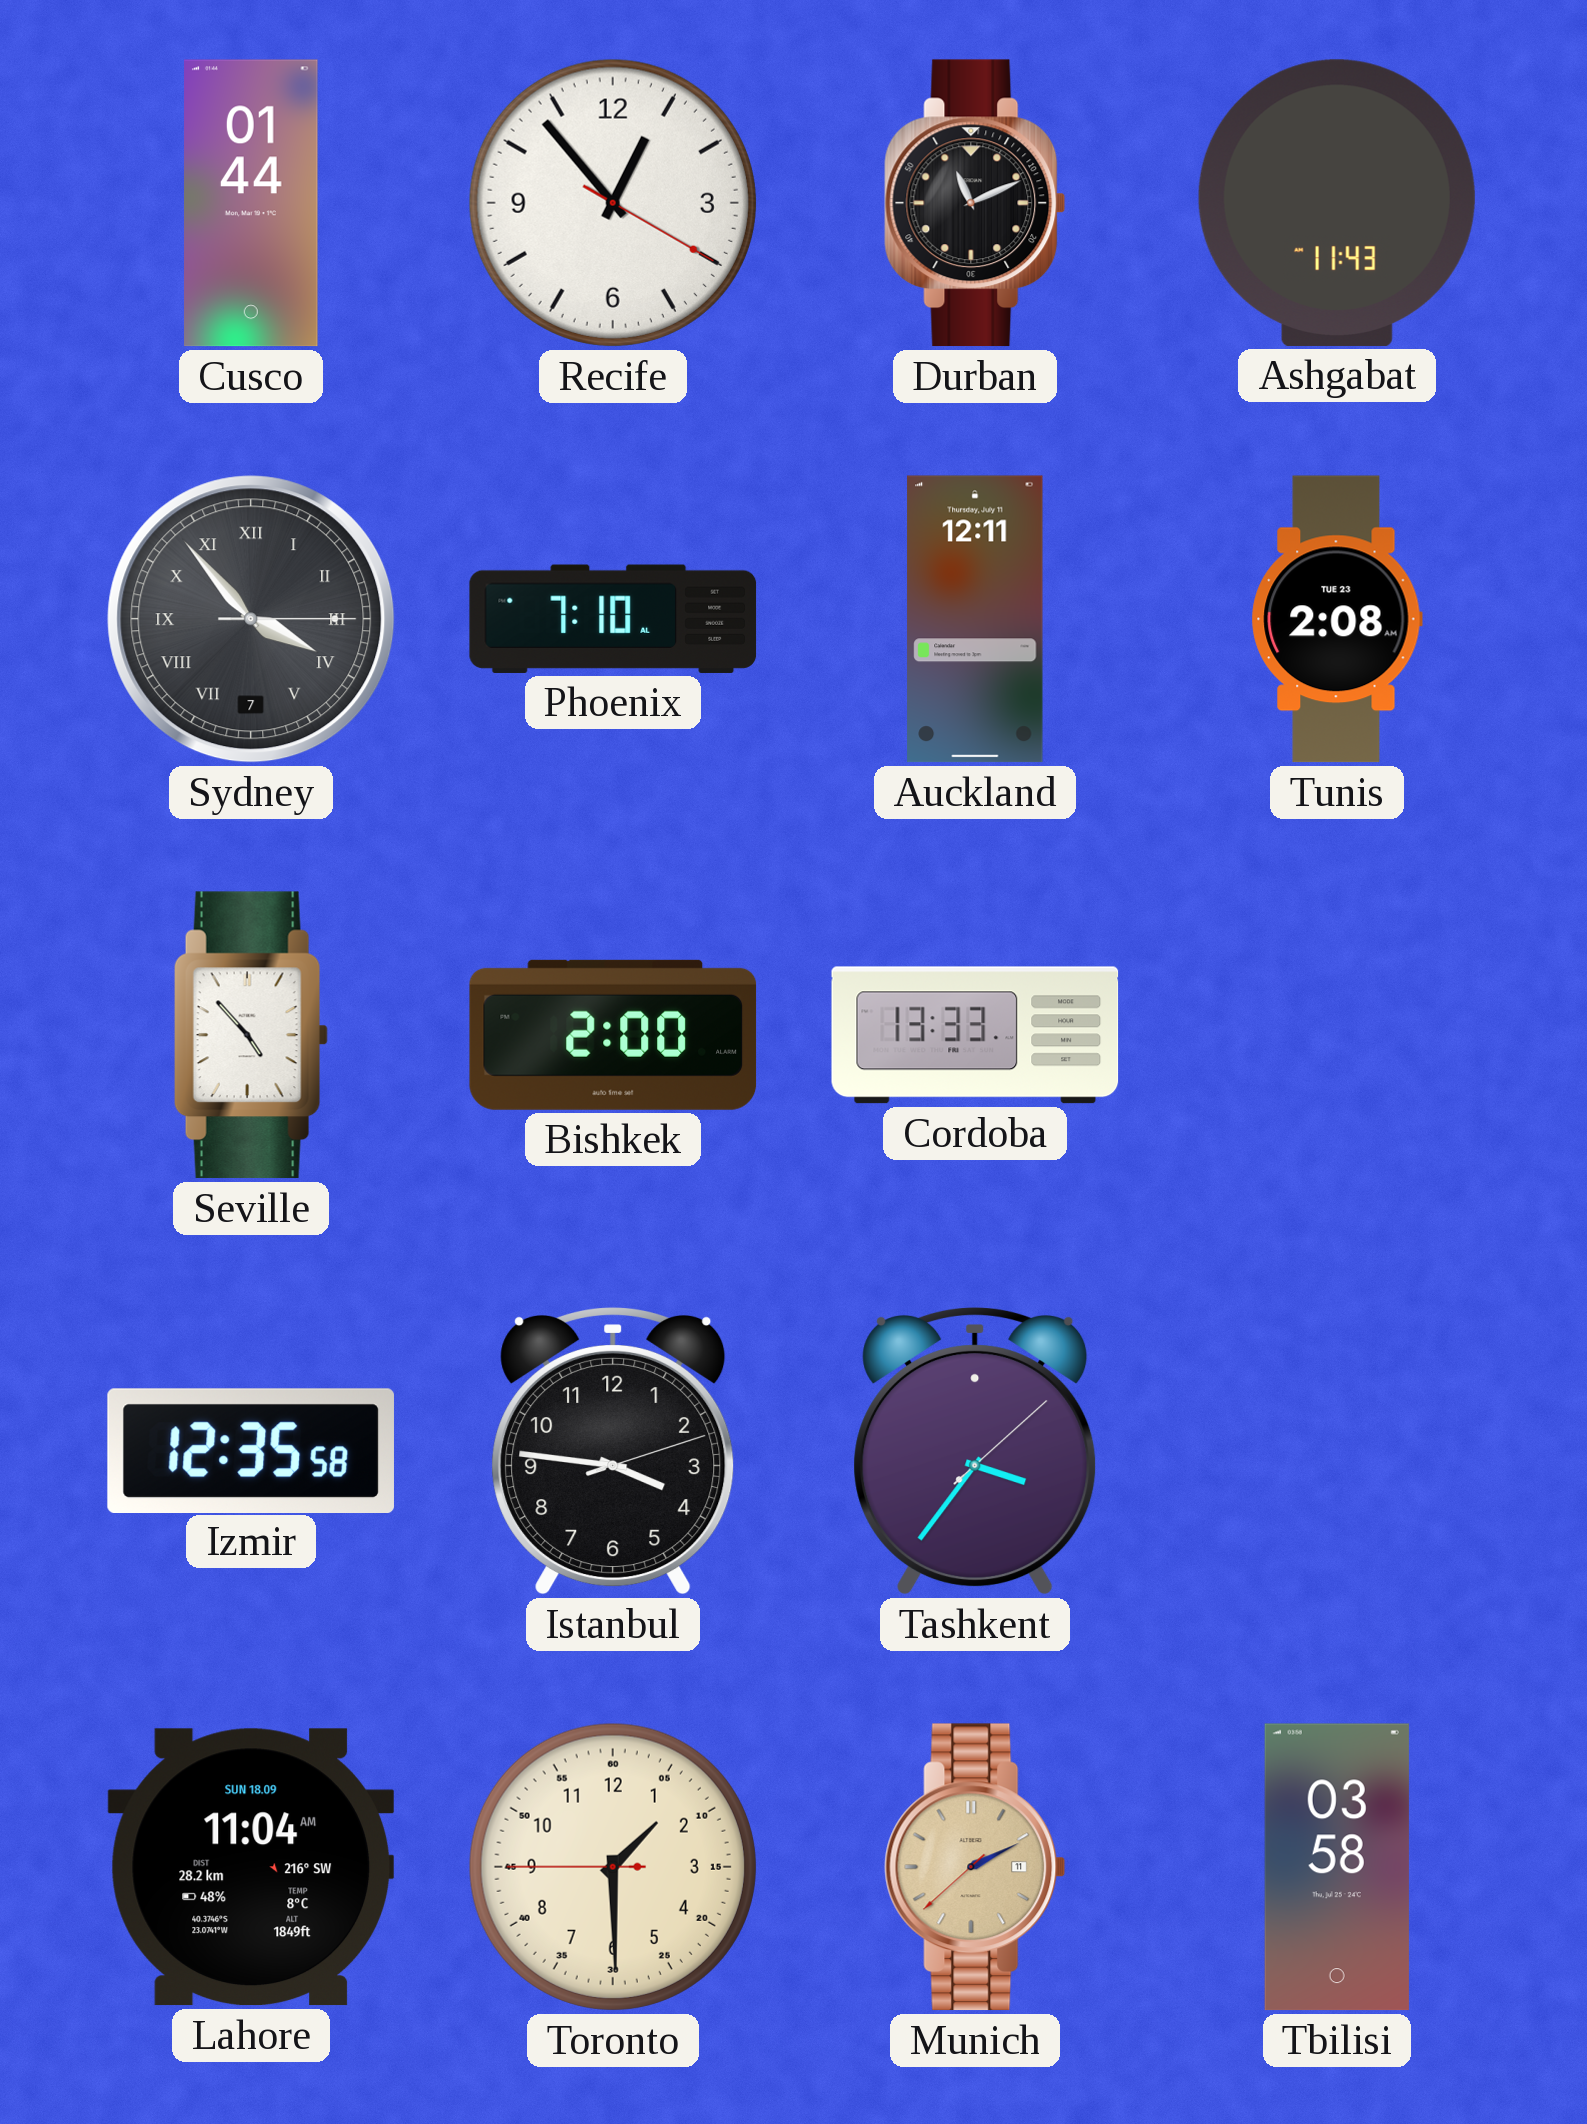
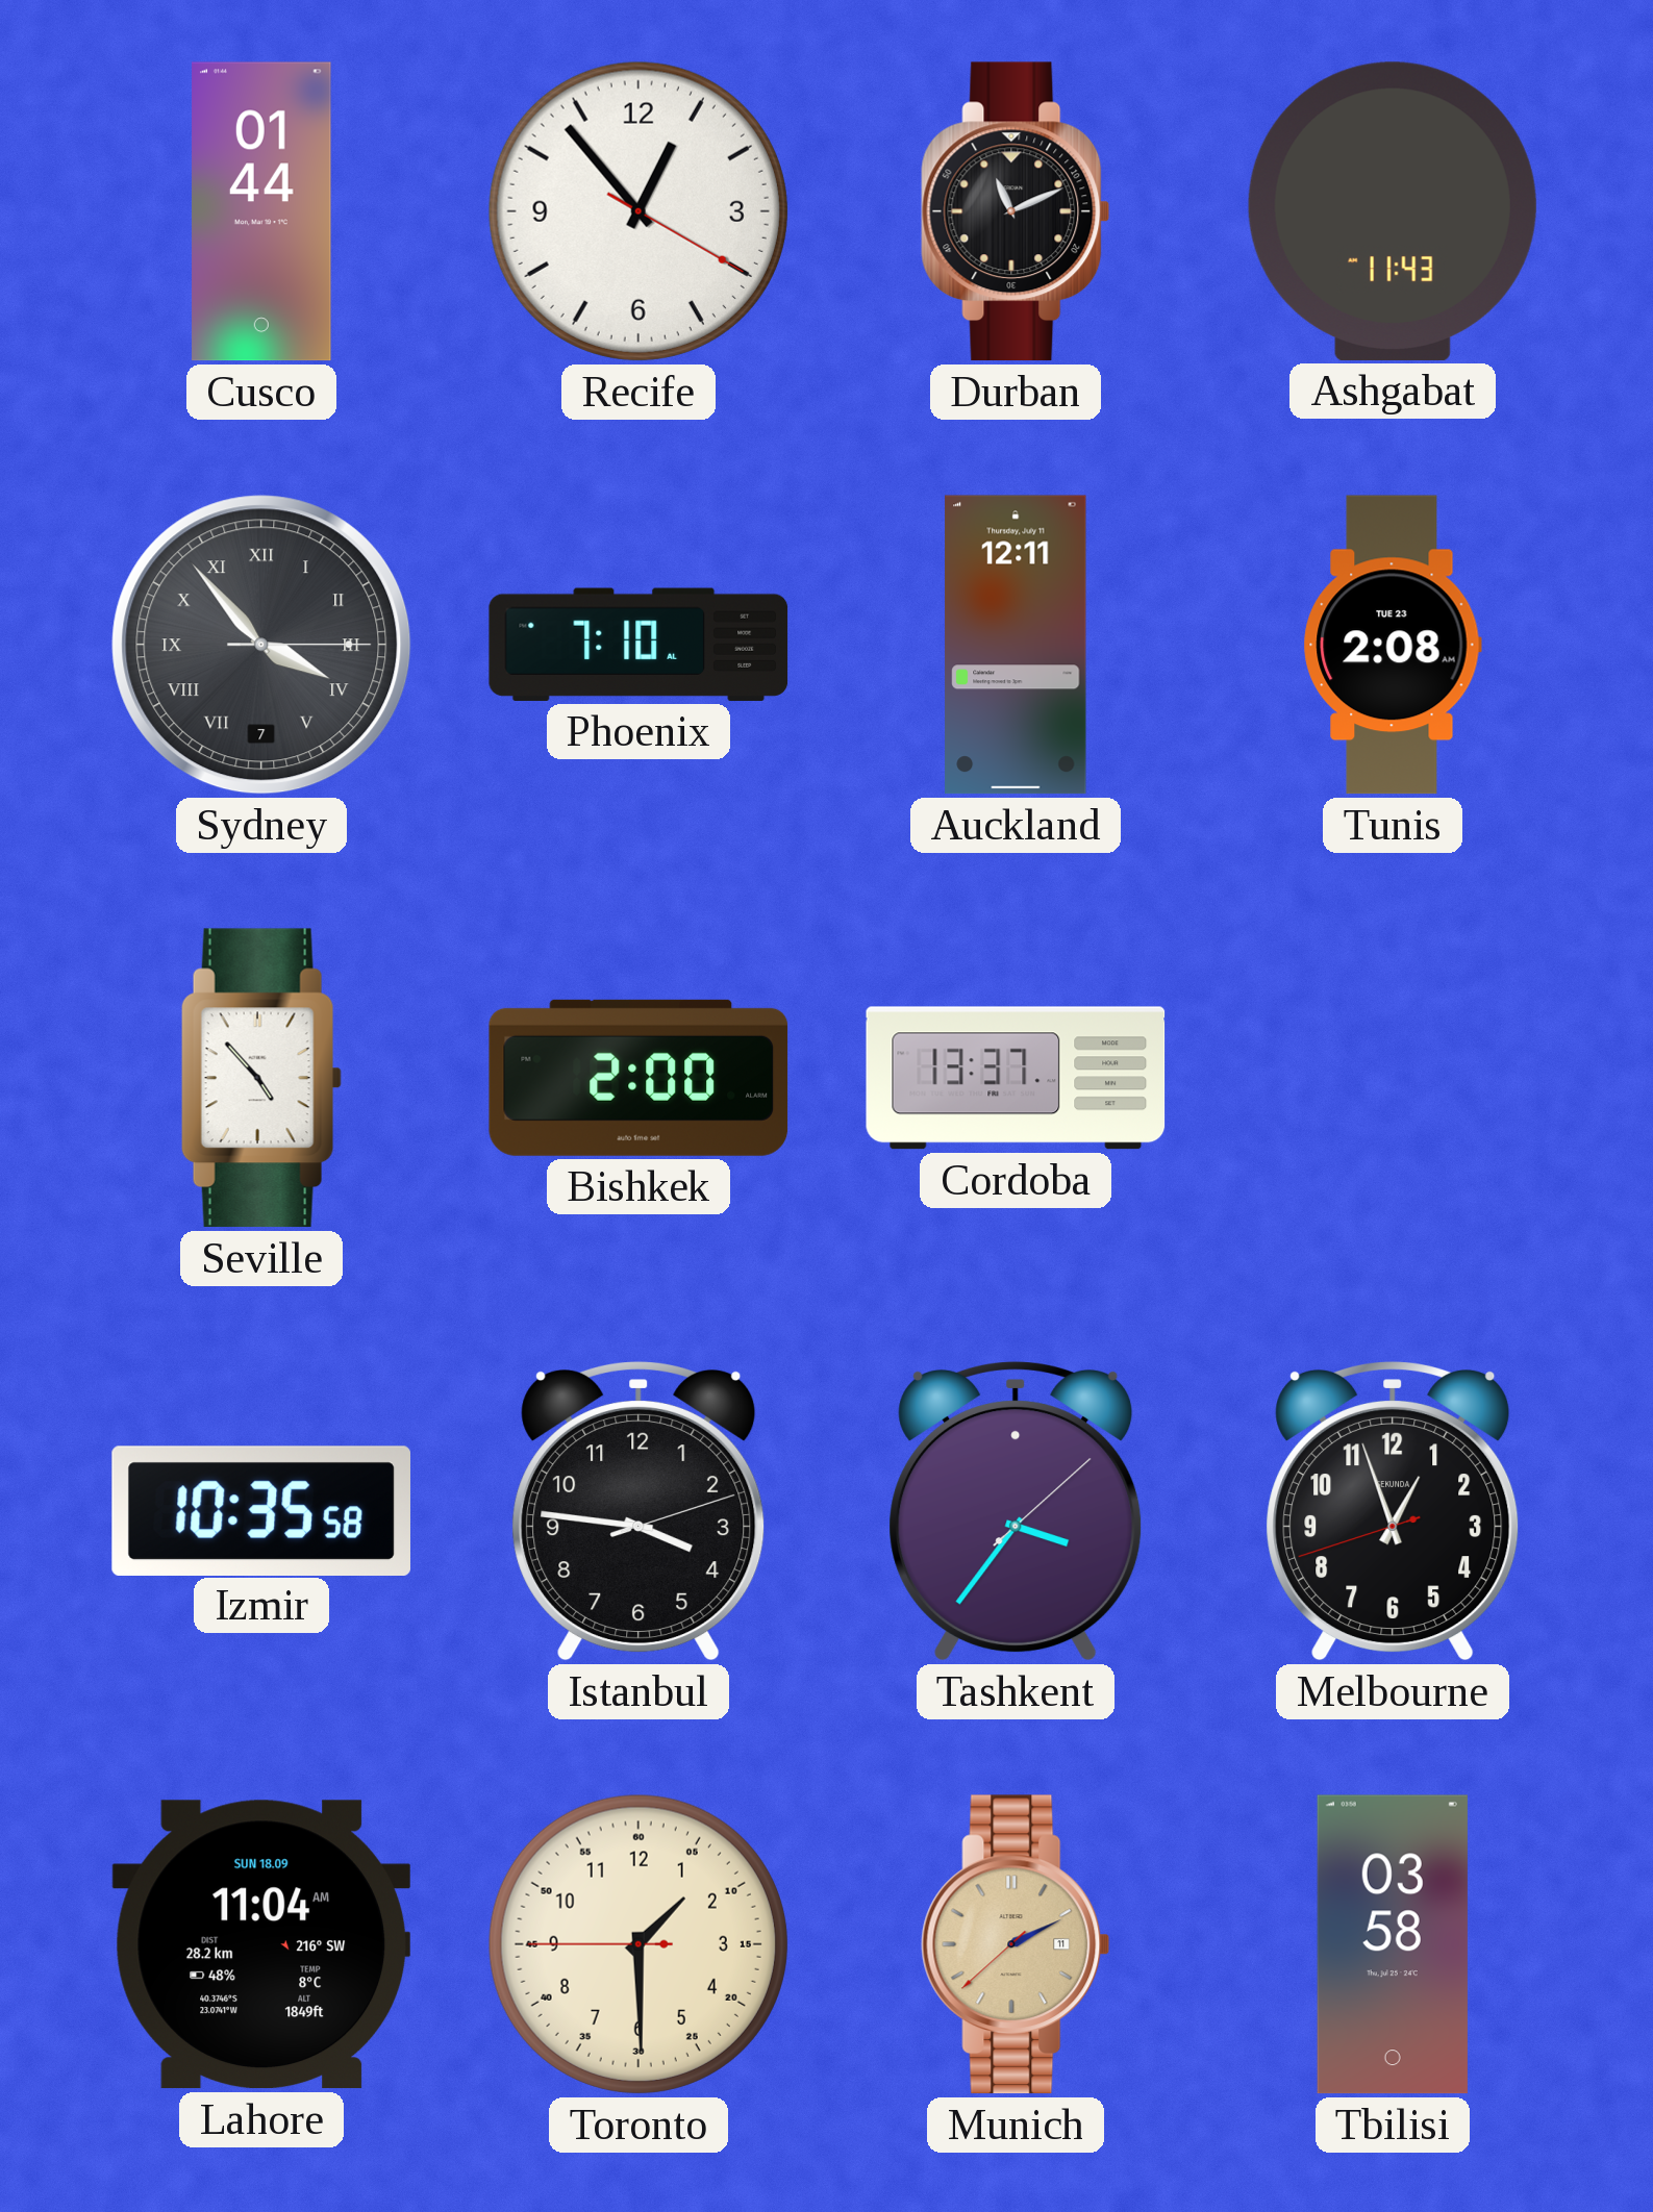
Cordoba: 13:33 -> 13:37 (1016, 1078)
Izmir: 12:35 -> 10:35 (261, 1510)
Melbourne: none -> 12:56 (1393, 1512)
